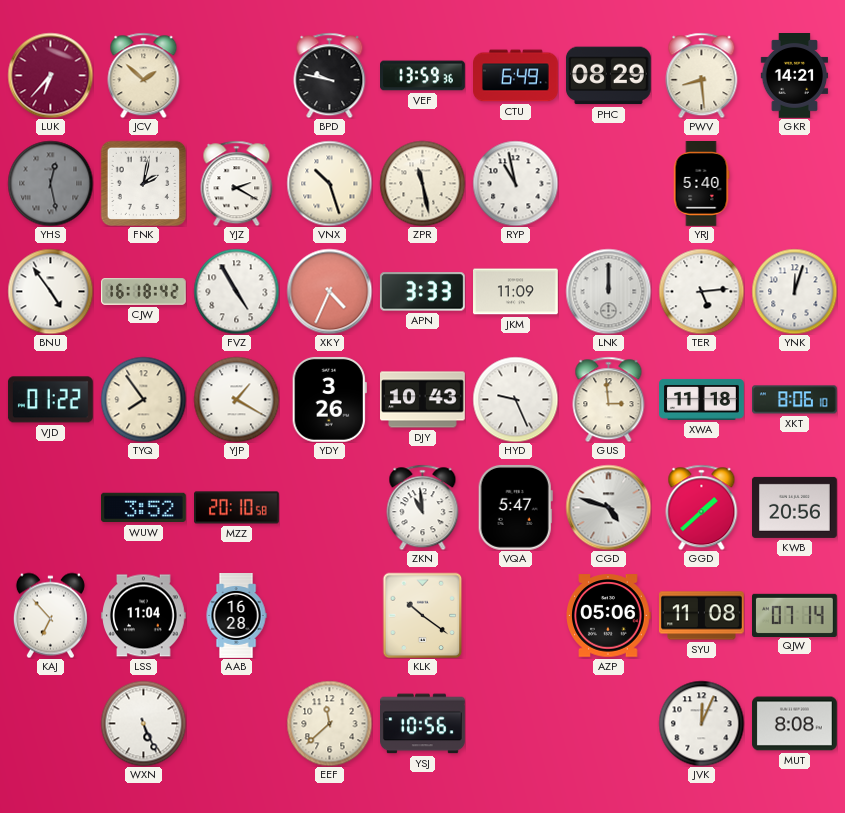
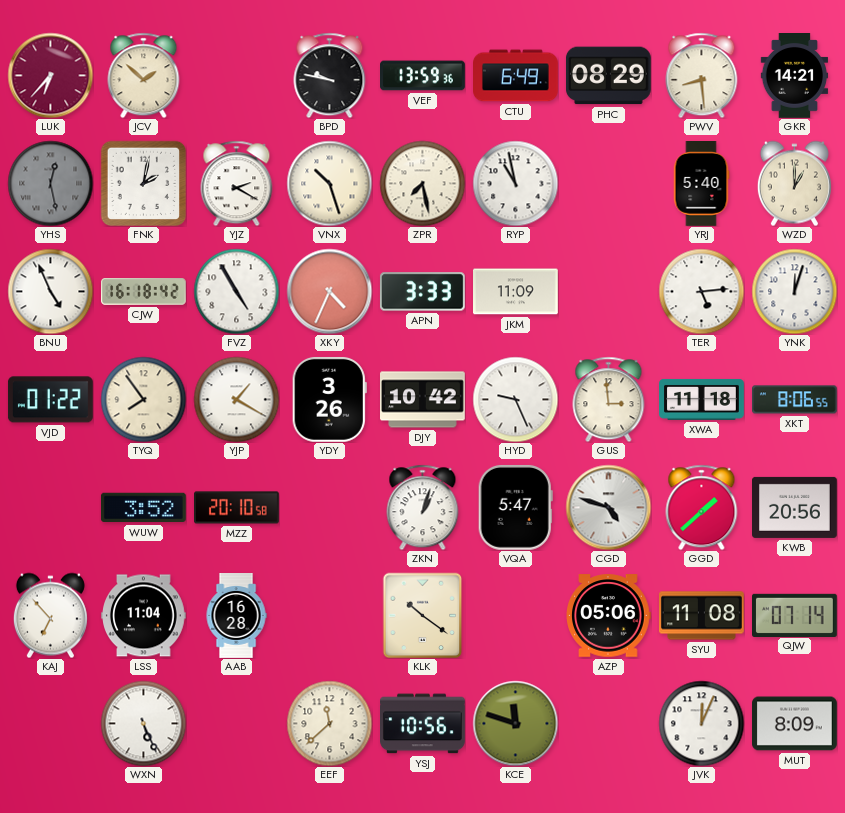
ZPR: 11:28 -> 7:28 (422, 183)
WZD: none -> 1:00 (794, 183)
BNU: 4:54 -> 4:56 (50, 291)
LNK: 12:00 -> none (608, 291)
DJY: 10:43 -> 10:42 (423, 400)
XKT: 8:06:10 -> 8:06:55 (795, 400)
ZKN: 10:59 -> 1:03 (423, 507)
KCE: none -> 11:48 (515, 723)
MUT: 8:08 -> 8:09 (795, 724)
